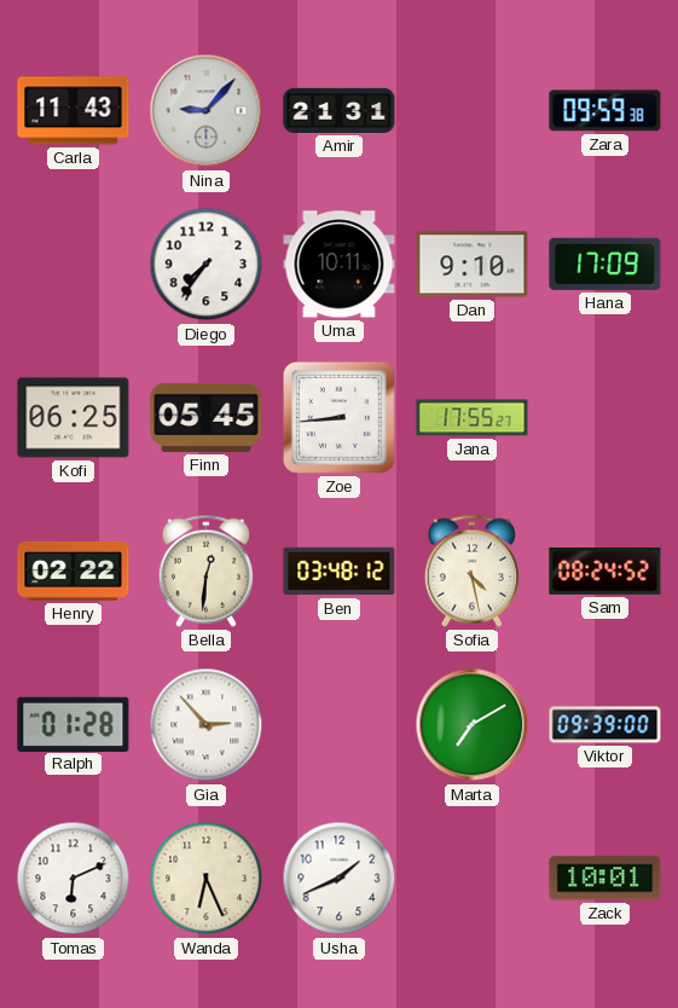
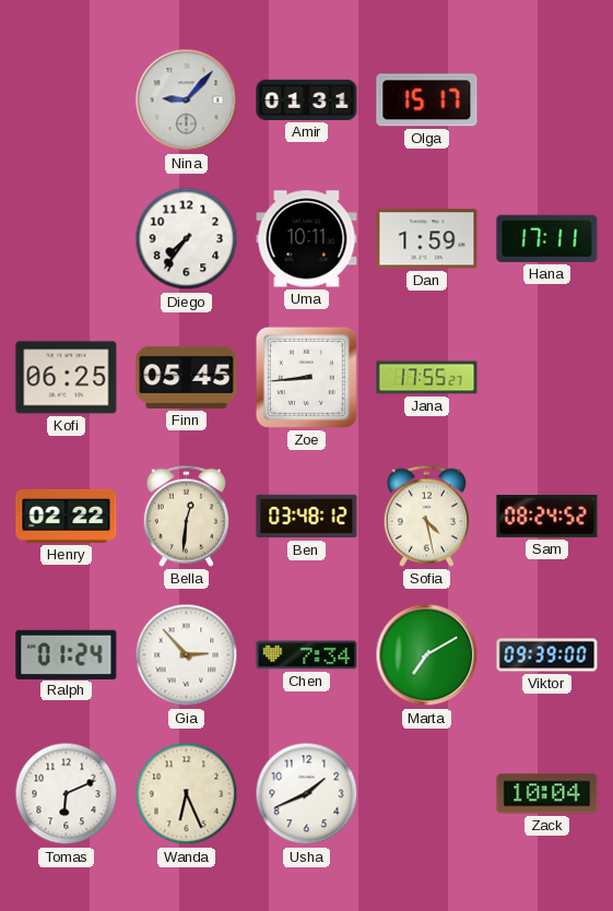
Carla: 11:43 -> none (74, 111)
Amir: 21:31 -> 01:31 (307, 99)
Olga: none -> 15:17 (427, 100)
Zara: 09:59 -> none (605, 111)
Dan: 9:10 -> 1:59 (427, 239)
Hana: 17:09 -> 17:11 (547, 238)
Ralph: 01:28 -> 01:24 (67, 654)
Chen: none -> 7:34 (307, 655)
Zack: 10:01 -> 10:04 (547, 794)
